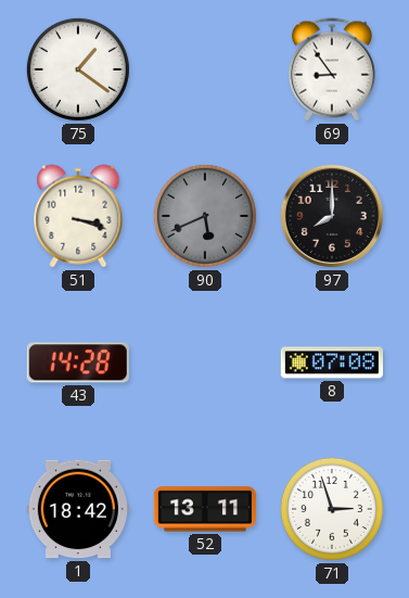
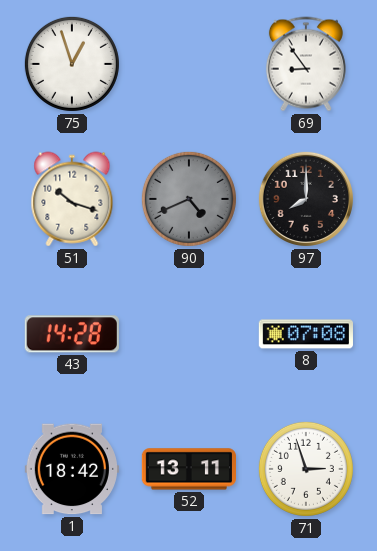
75: 1:21 -> 12:57 (72, 64)
51: 3:18 -> 10:18 (72, 199)
90: 5:41 -> 4:41 (189, 199)
